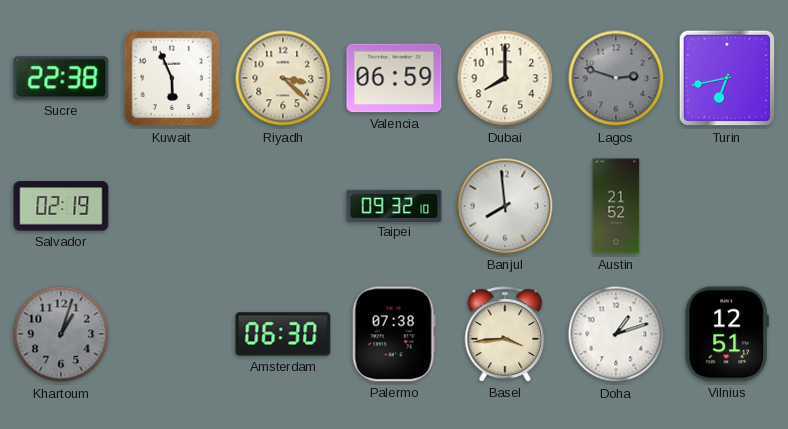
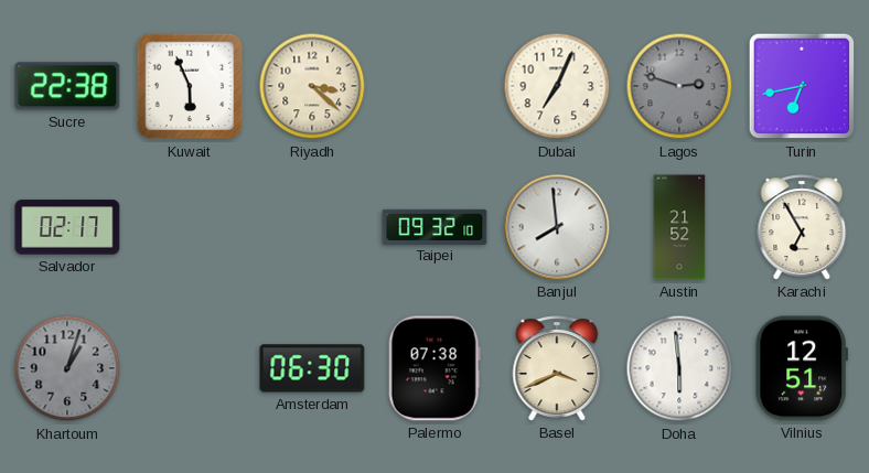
Valencia: 06:59 -> none (394, 78)
Dubai: 8:00 -> 7:04 (557, 86)
Salvador: 02:19 -> 02:17 (67, 227)
Karachi: none -> 6:55 (802, 227)
Basel: 3:44 -> 3:41 (557, 368)
Doha: 1:12 -> 5:59 (679, 368)
